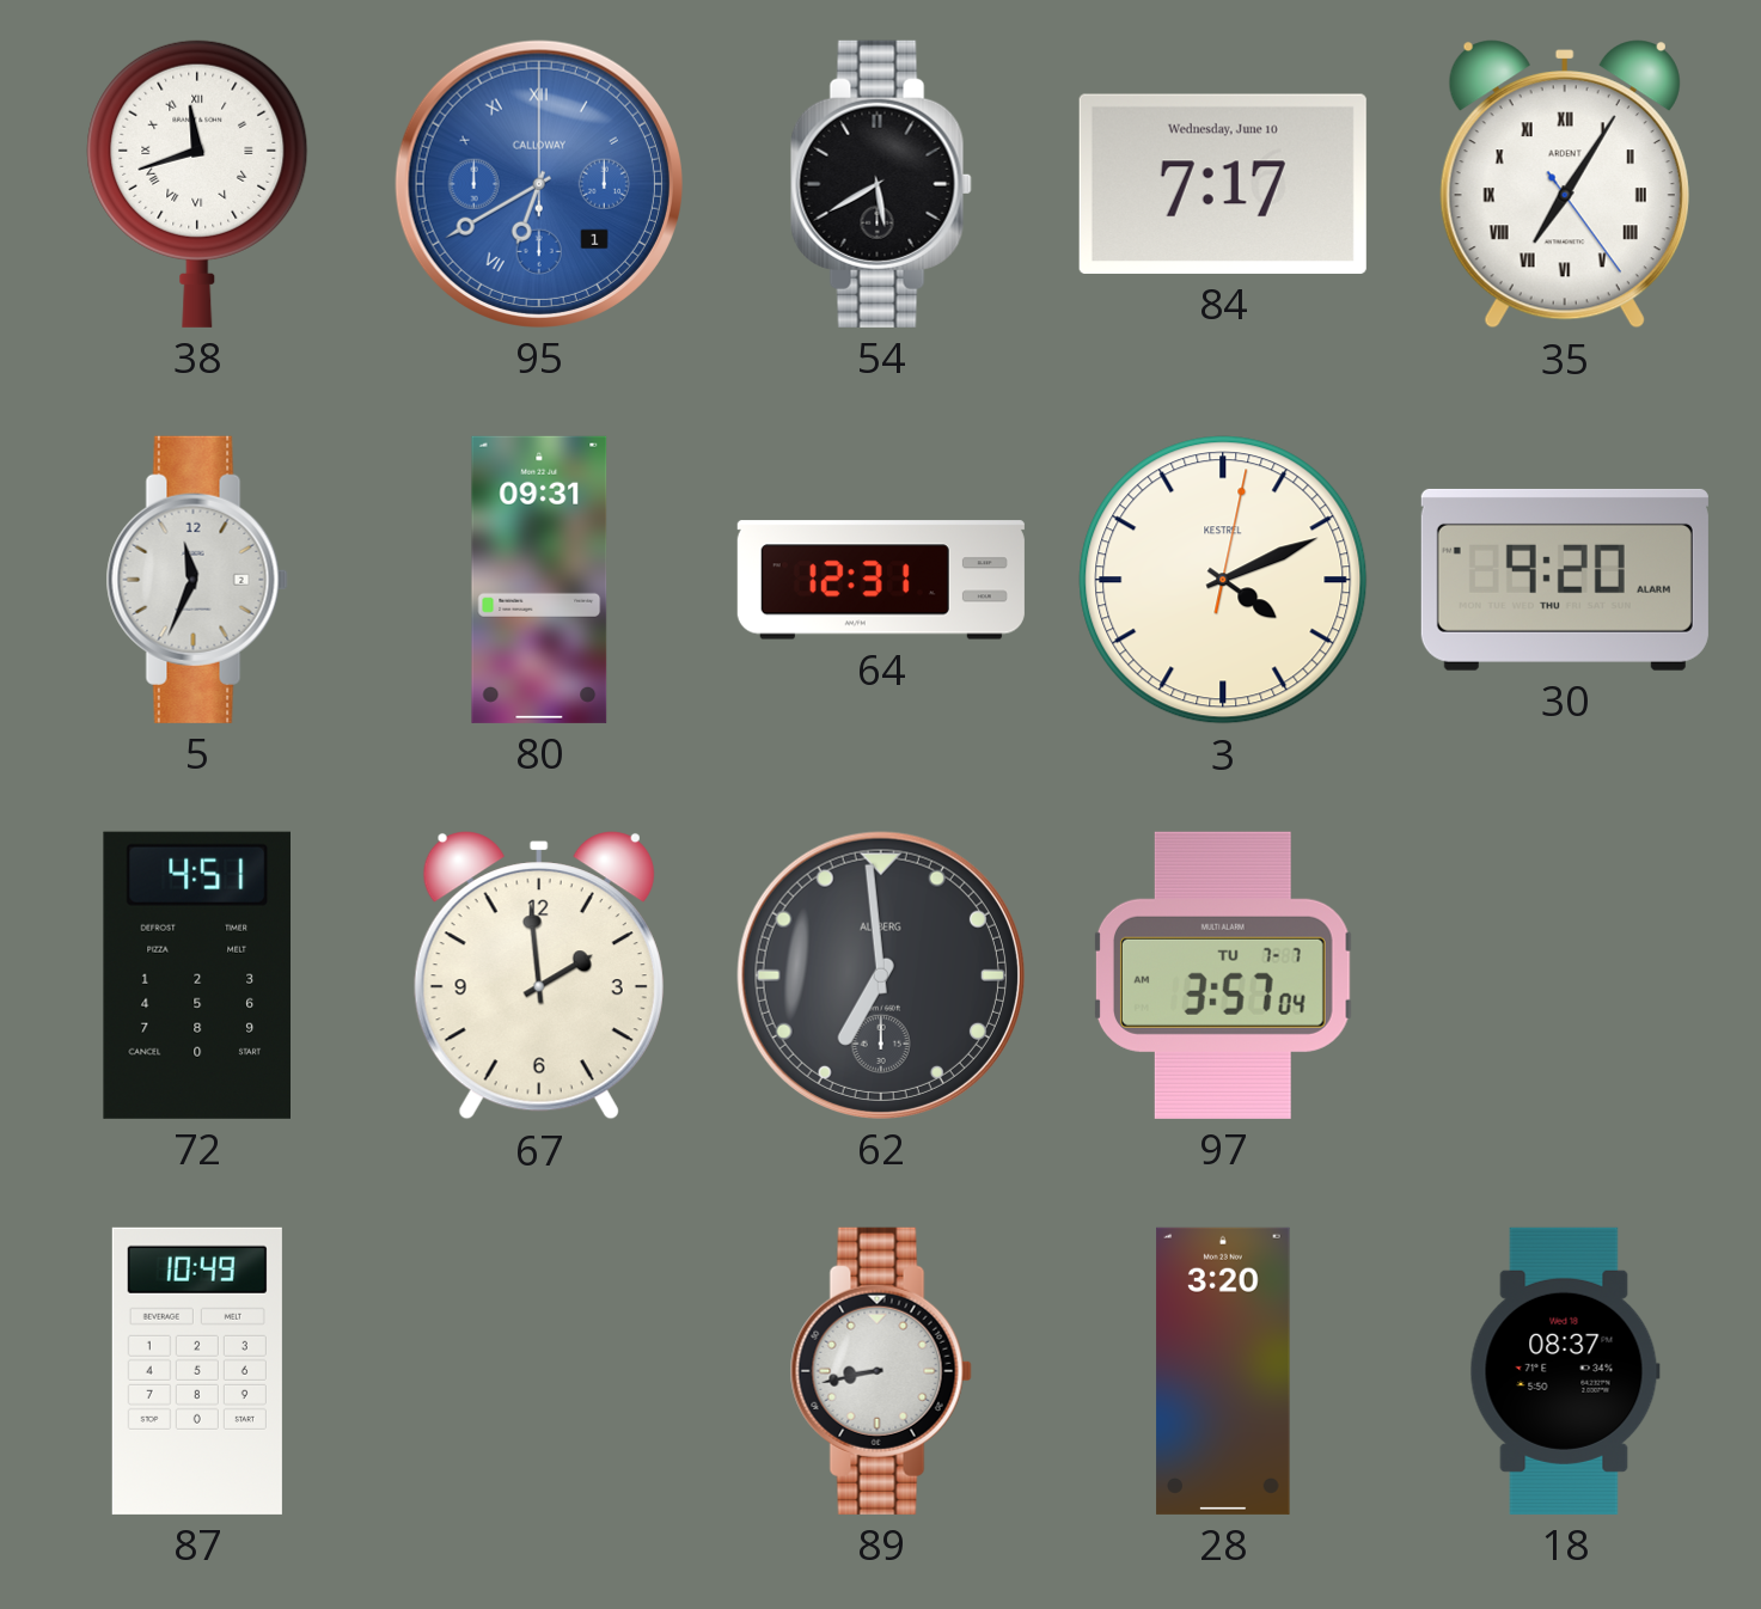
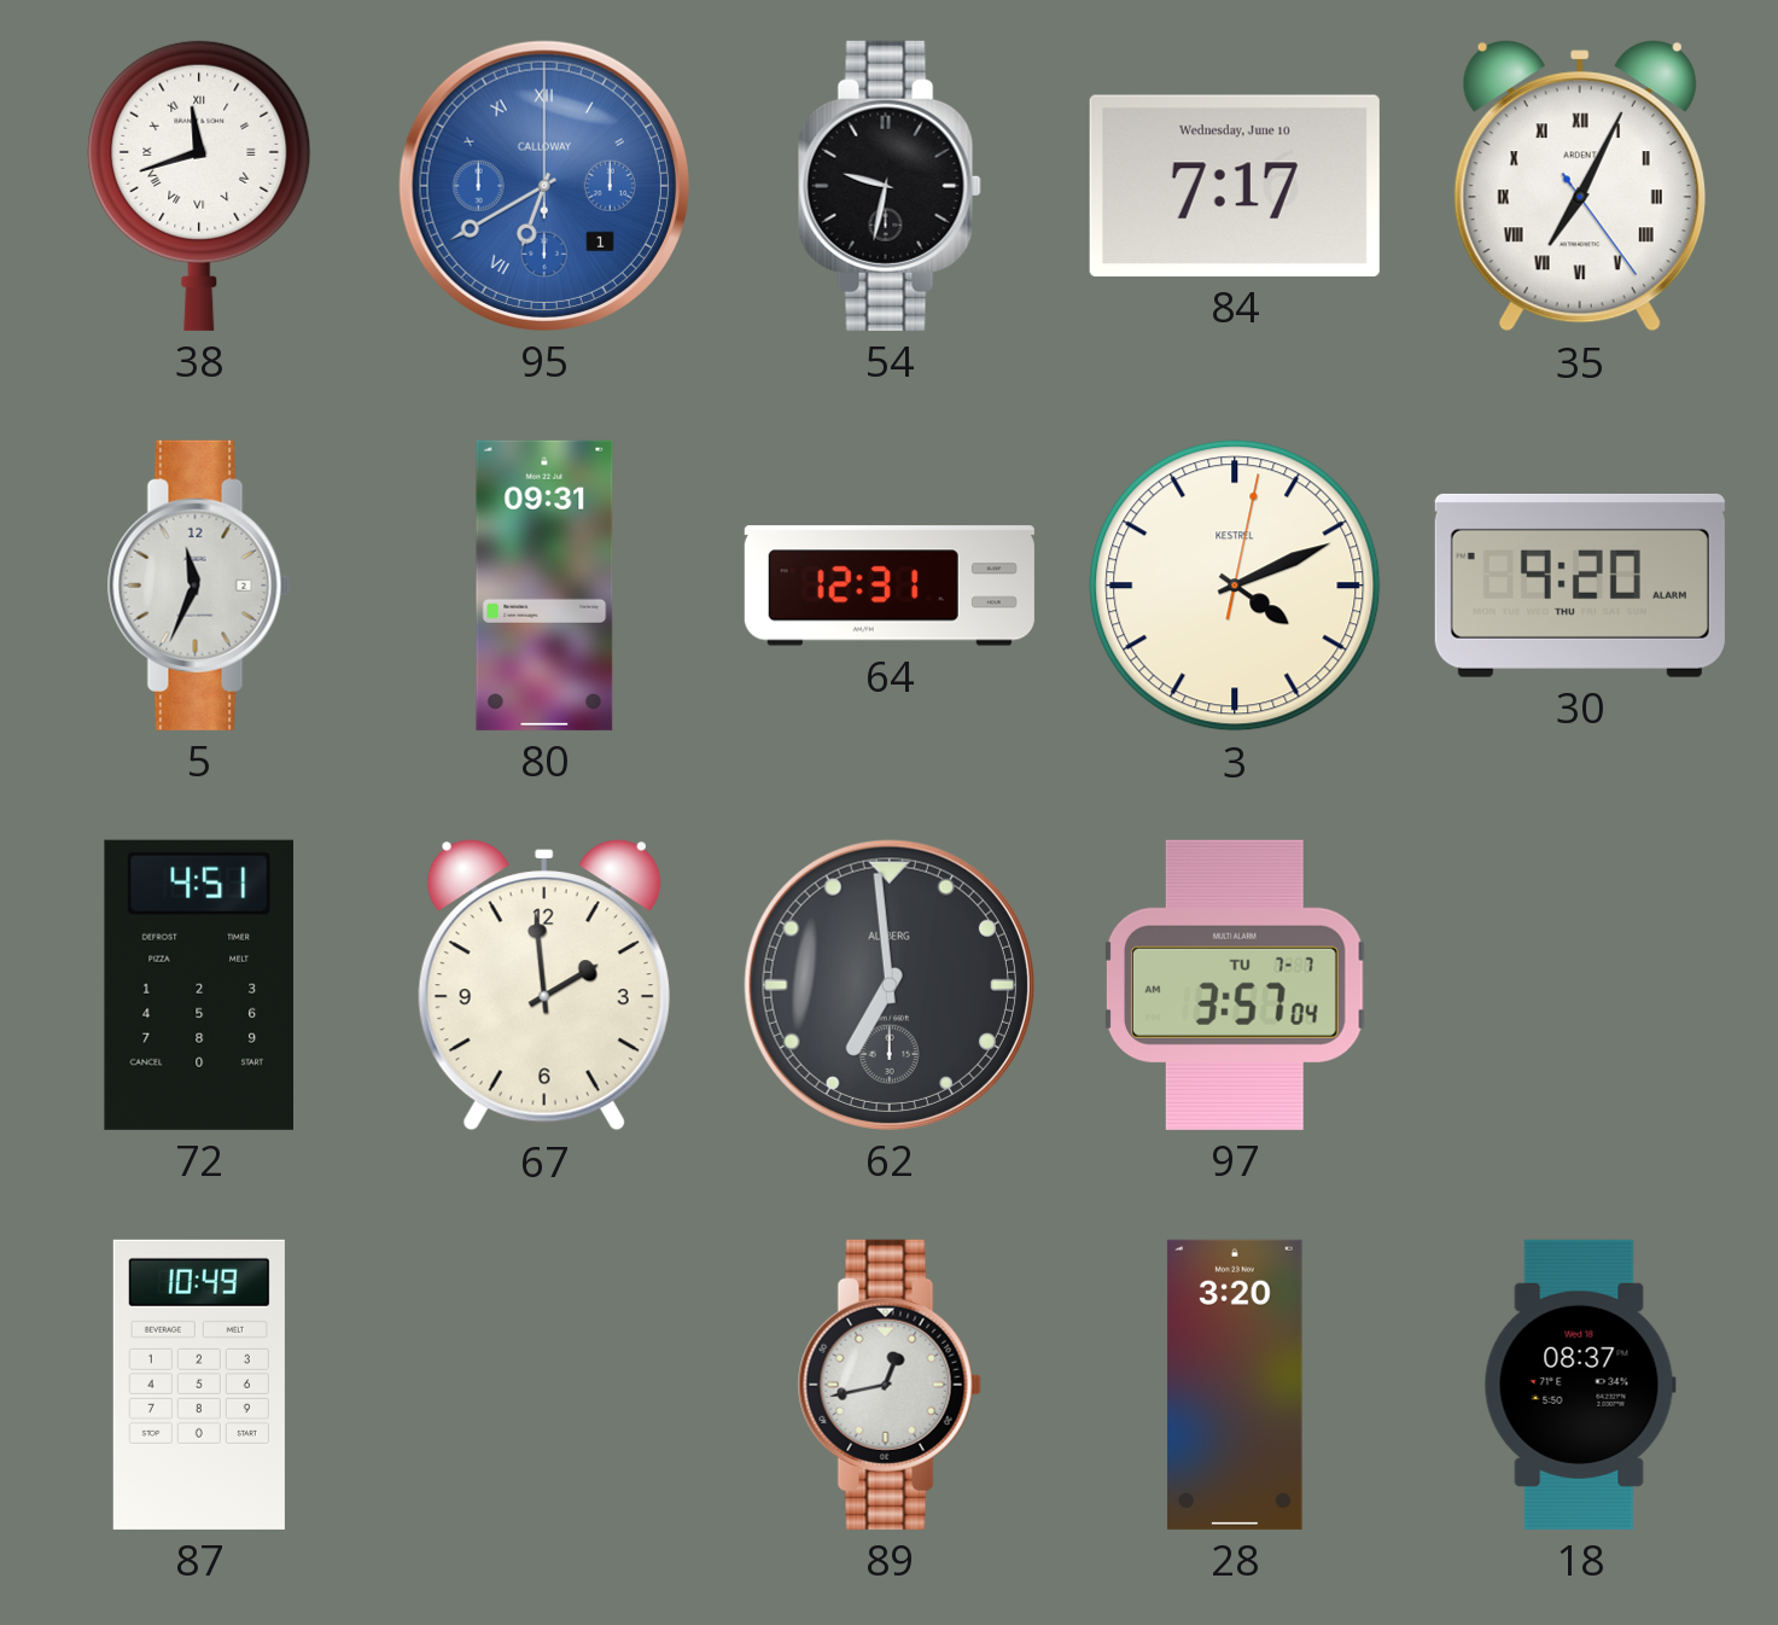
54: 5:40 -> 9:32 (890, 186)
35: 7:05 -> 7:04 (1580, 186)
89: 8:43 -> 12:43 (890, 1385)
